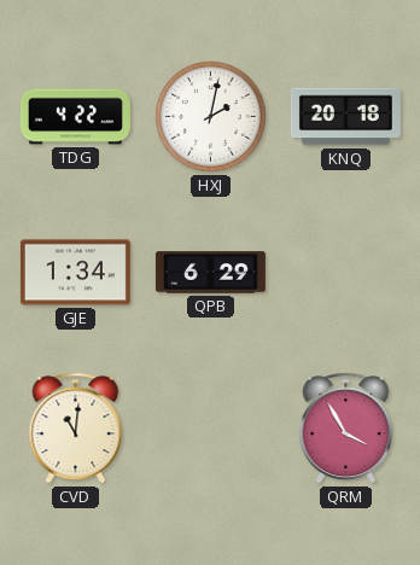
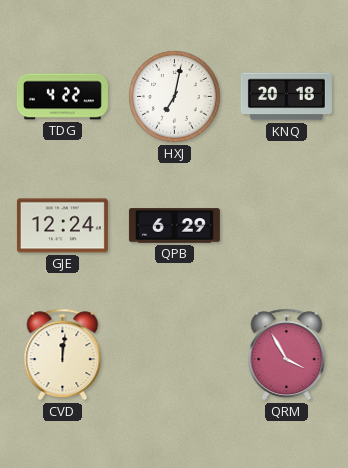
HXJ: 2:02 -> 7:02 (175, 97)
GJE: 1:34 -> 12:24 (62, 226)
CVD: 11:01 -> 12:01 (63, 355)
